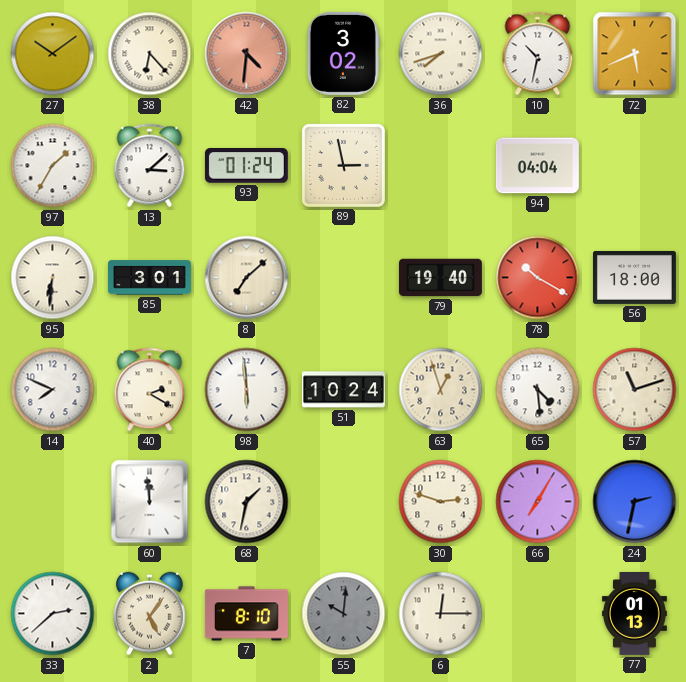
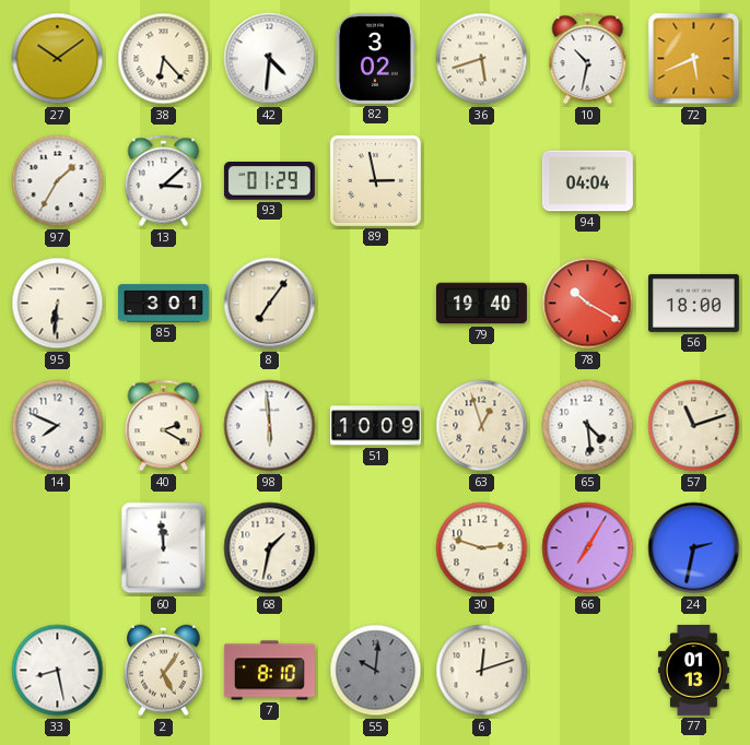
42 dial: salmon -> white (270, 59)
36: 7:42 -> 5:42 (482, 59)
93: 01:24 -> 01:29 (269, 181)
8: 7:08 -> 7:06 (270, 304)
51: 10:24 -> 10:09 (375, 426)
33: 2:38 -> 8:28 (58, 671)
6: 12:15 -> 12:12 (482, 671)
